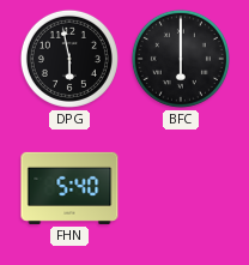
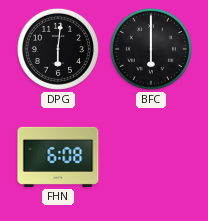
DPG: 5:58 -> 6:01 (58, 49)
FHN: 5:40 -> 6:08 (58, 157)
